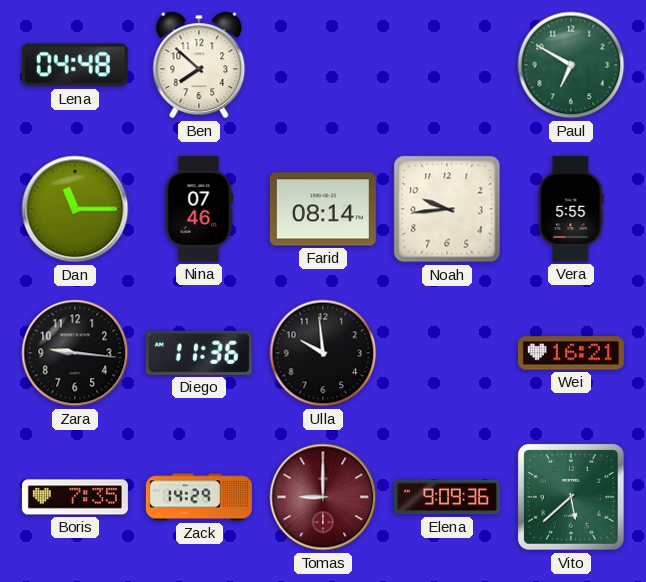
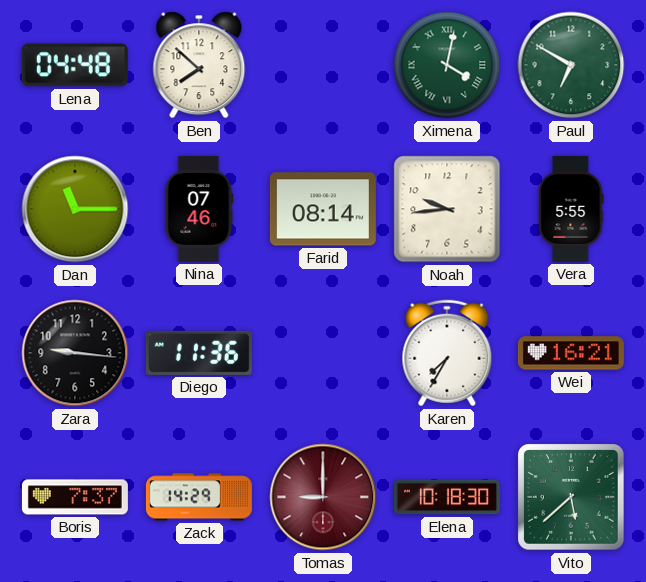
Ximena: none -> 4:02 (447, 65)
Ulla: 9:59 -> none (323, 353)
Karen: none -> 7:35 (447, 353)
Boris: 7:35 -> 7:37 (75, 497)
Elena: 9:09 -> 10:18 (447, 497)
